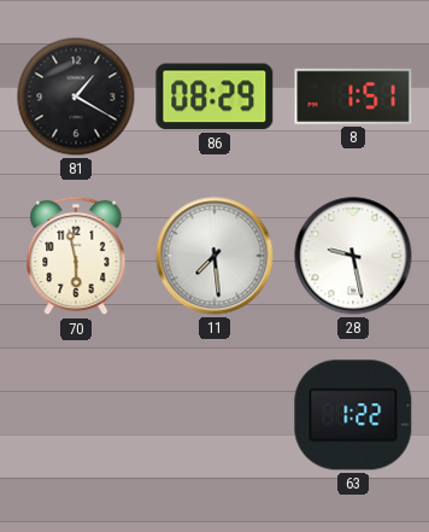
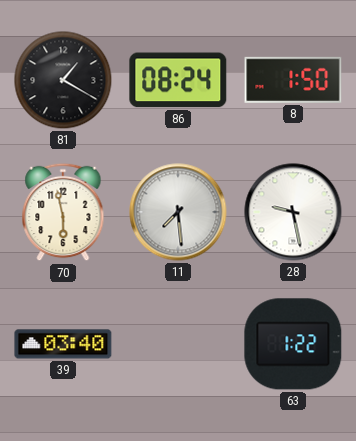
86: 08:29 -> 08:24 (178, 80)
8: 1:51 -> 1:50 (293, 80)
39: none -> 03:40 (63, 344)
